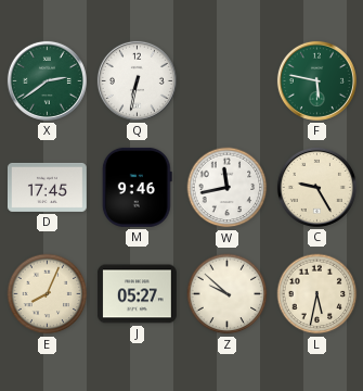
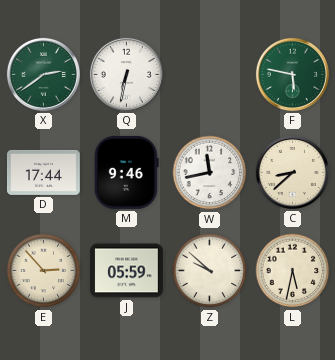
D: 17:45 -> 17:44 (43, 172)
C: 9:25 -> 8:38 (292, 172)
E: 8:04 -> 2:53 (44, 271)
J: 05:27 -> 05:59 (126, 271)
